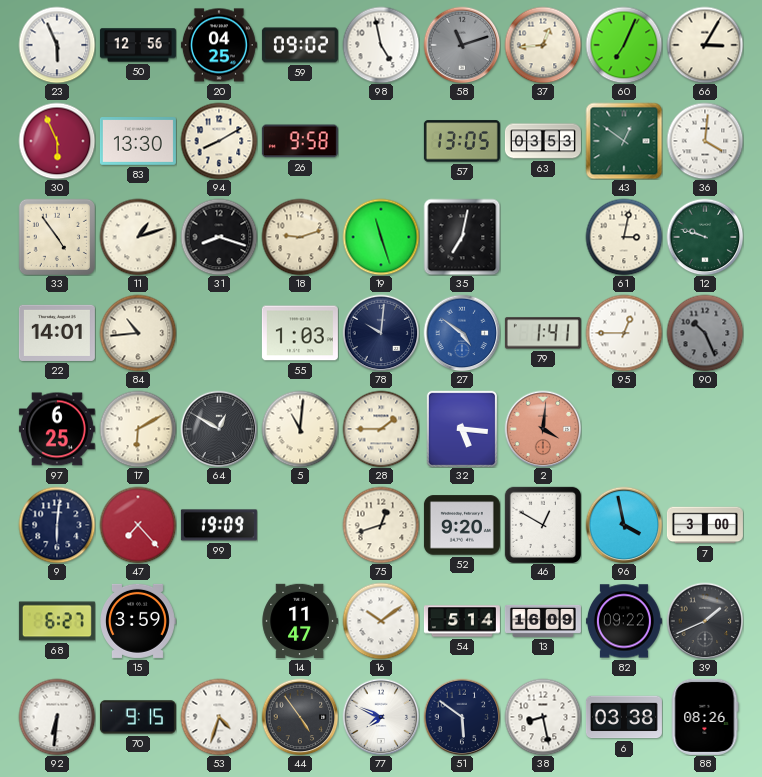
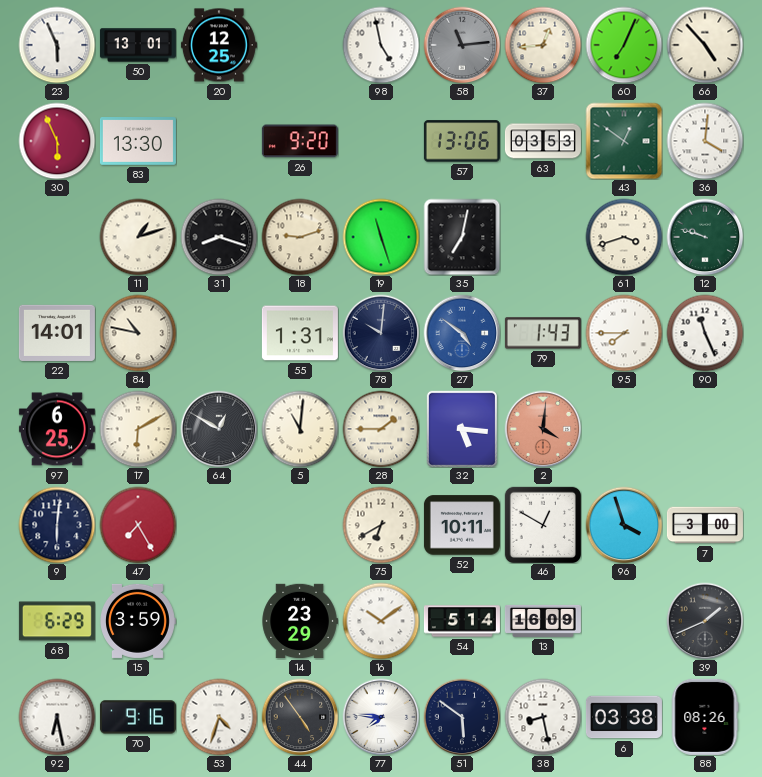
50: 12:56 -> 13:01 (138, 45)
20: 04:25 -> 12:25 (219, 45)
59: 09:02 -> none (300, 45)
58: 11:12 -> 11:14 (462, 45)
66: 3:05 -> 4:53 (705, 45)
94: 8:10 -> none (219, 141)
26: 9:58 -> 9:20 (300, 141)
57: 13:05 -> 13:06 (462, 141)
33: 4:54 -> none (56, 236)
61: 3:02 -> 3:42 (624, 237)
84: 10:44 -> 10:47 (138, 333)
55: 1:03 -> 1:31 (300, 333)
79: 1:41 -> 1:43 (543, 333)
95: 12:45 -> 7:45 (624, 333)
90: 10:26 -> 11:26 (705, 333)
90 dial: grey -> white (705, 333)
47: 7:23 -> 7:25 (138, 525)
99: 19:09 -> none (219, 525)
75: 12:42 -> 6:40 (381, 525)
52: 9:20 -> 10:11 (462, 525)
96: 3:58 -> 3:57 (624, 525)
68: 6:27 -> 6:29 (57, 621)
14: 11:47 -> 23:29 (300, 621)
82: 09:22 -> none (624, 621)
92: 6:31 -> 6:28 (57, 717)
70: 9:15 -> 9:16 (138, 717)
77: 7:49 -> 7:46 (381, 717)
